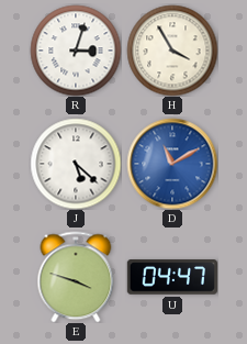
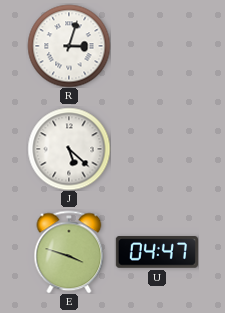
H: 3:55 -> none (172, 51)
D: 11:10 -> none (172, 164)
